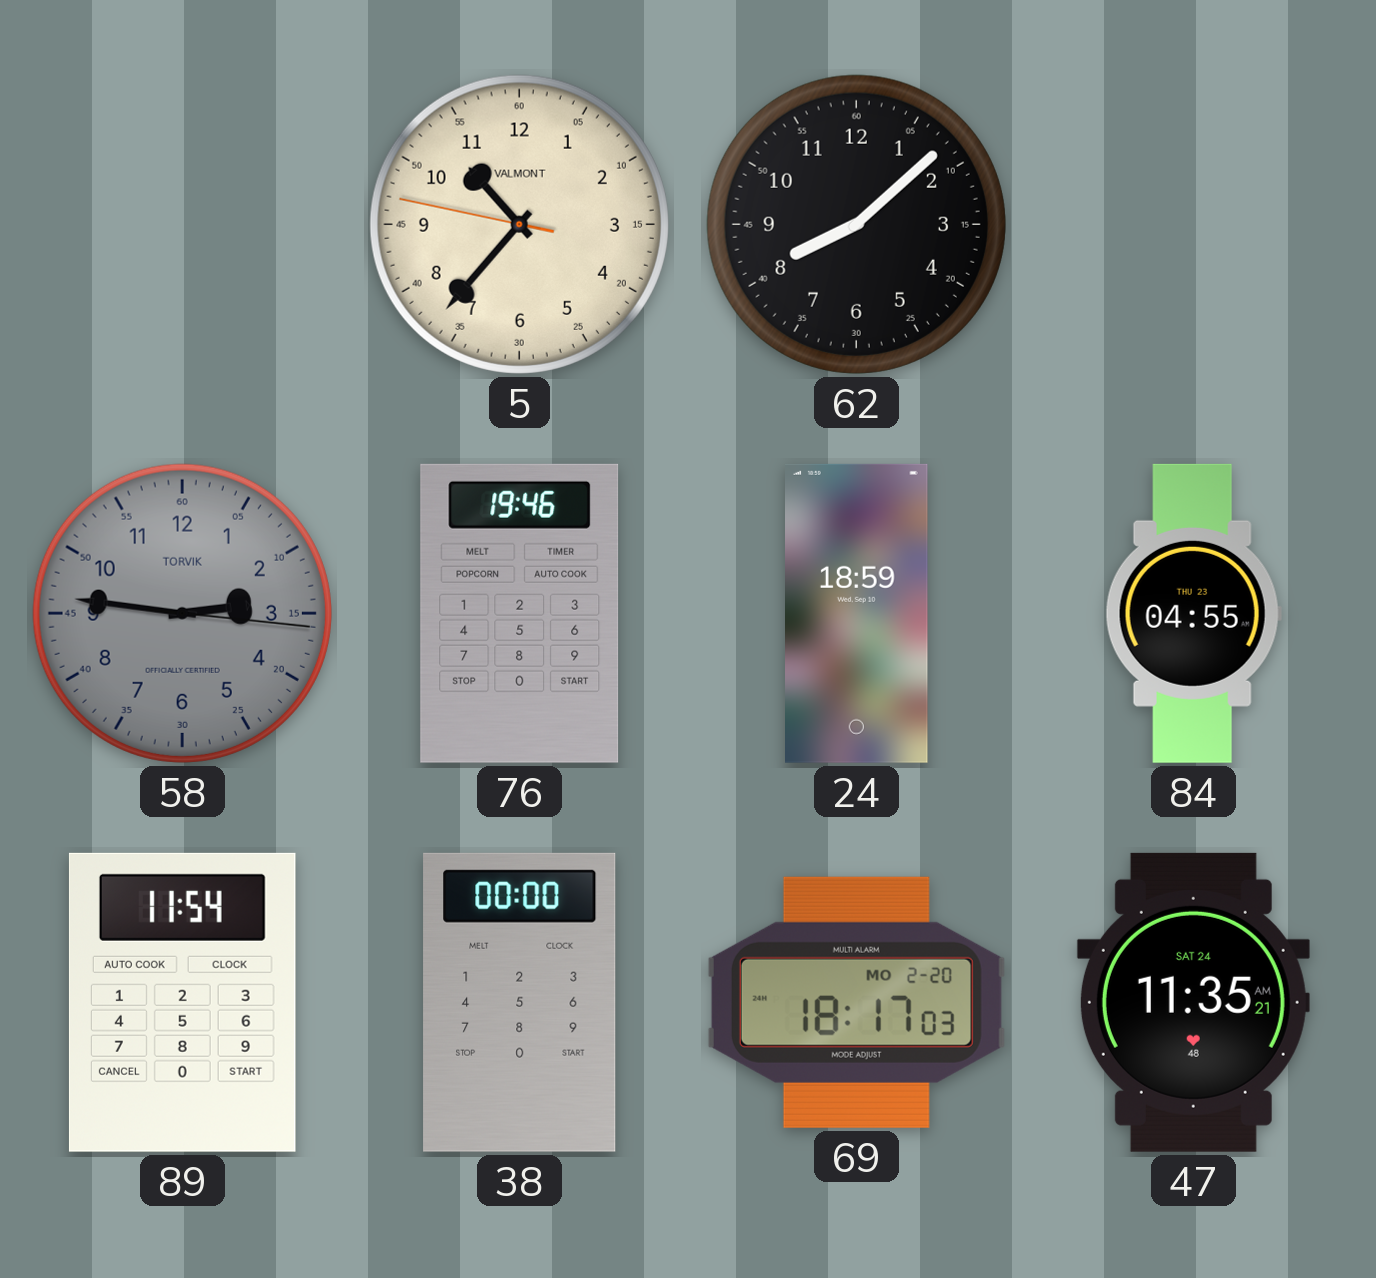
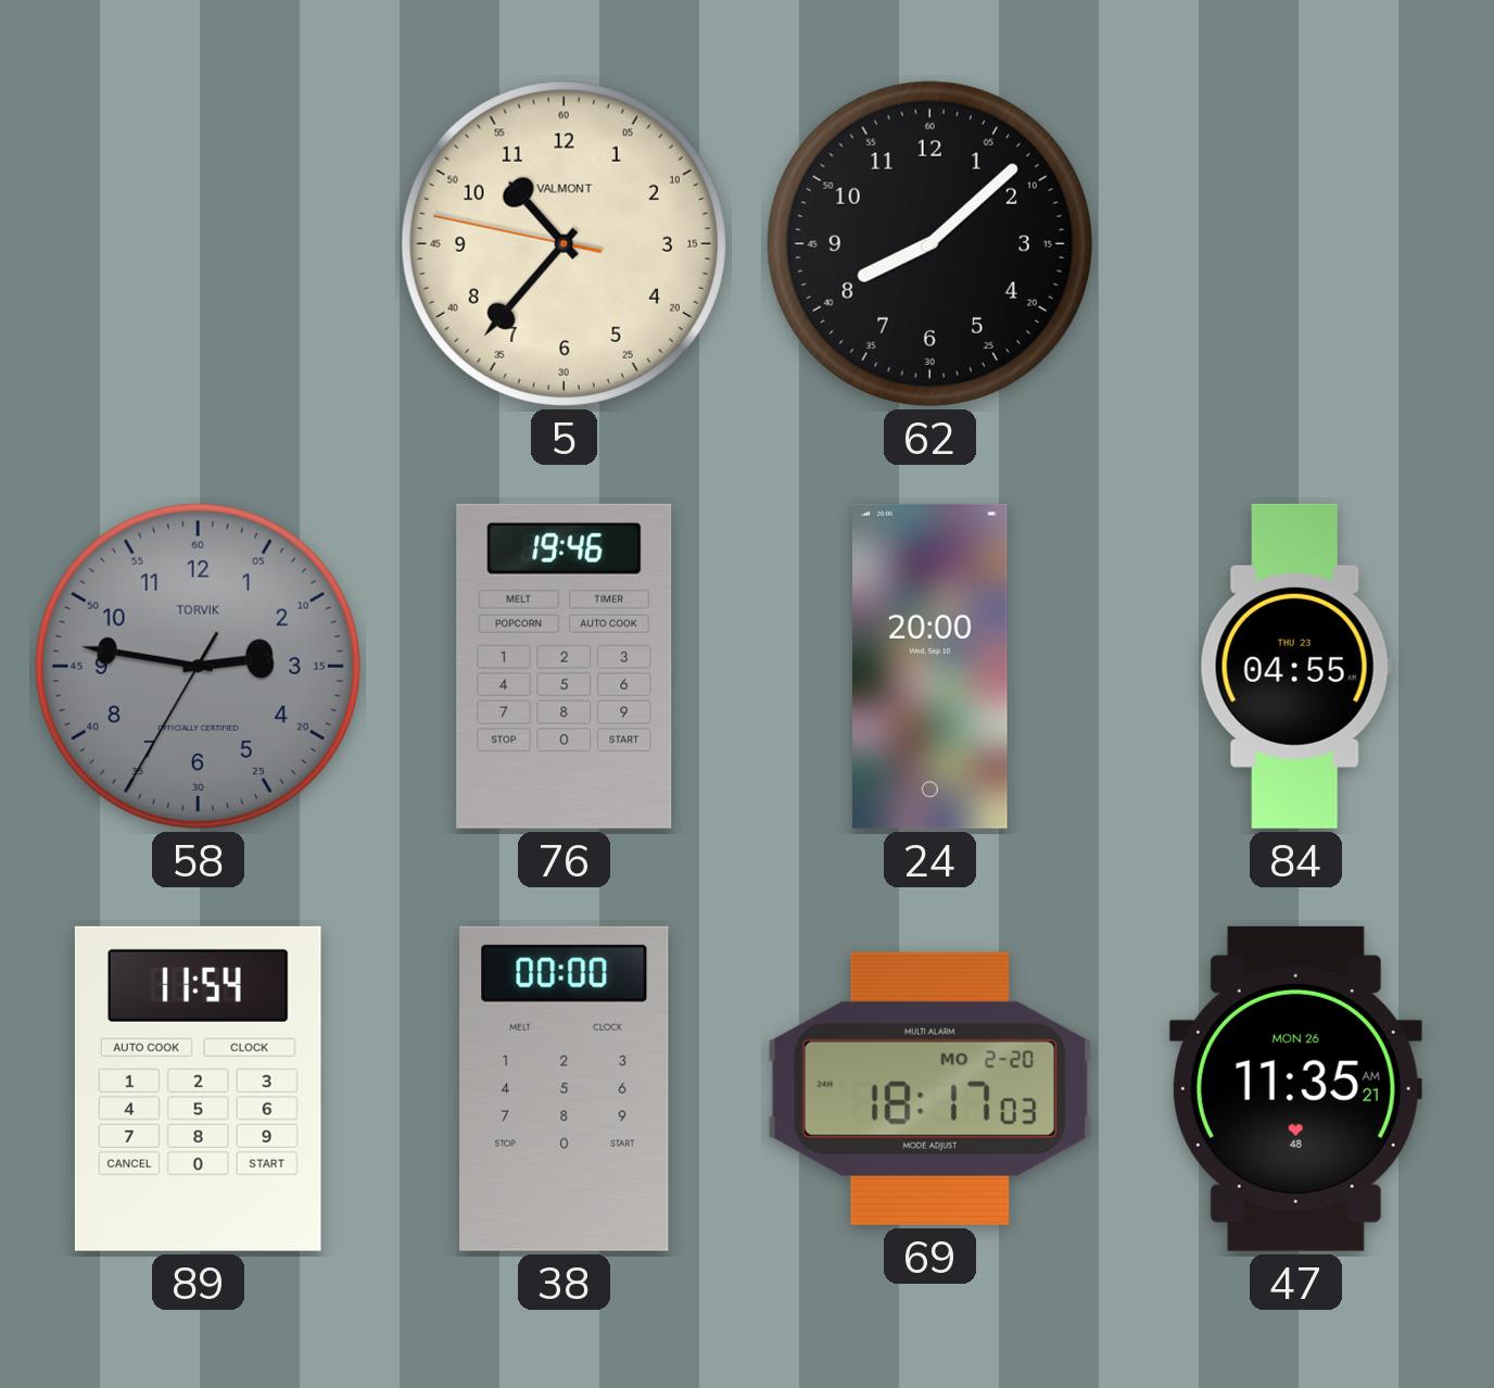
58: 2:46:16 -> 2:46:35 (198, 666)
24: 18:59 -> 20:00 (930, 666)
47 date: SAT 24 -> MON 26 (1295, 1088)
